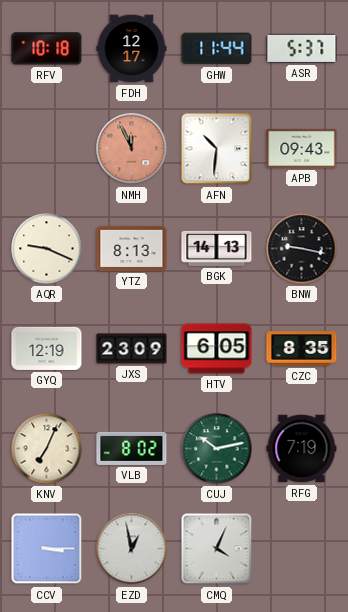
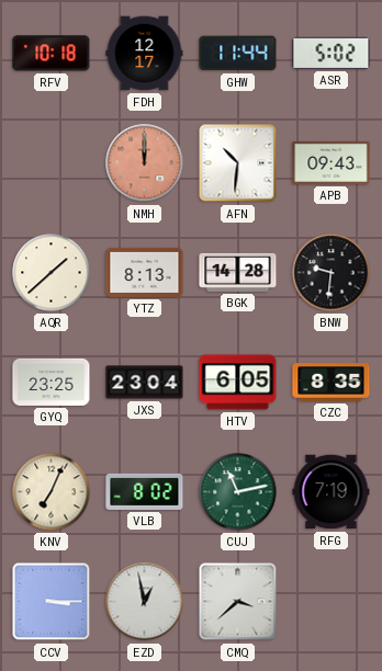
ASR: 5:37 -> 5:02 (332, 53)
NMH: 11:56 -> 12:00 (145, 163)
AQR: 9:19 -> 1:38 (52, 273)
BGK: 14:13 -> 14:28 (238, 272)
BNW: 9:17 -> 9:31 (332, 273)
GYQ: 12:19 -> 23:25 (52, 382)
JXS: 23:09 -> 23:04 (145, 383)
CUJ: 10:13 -> 11:13 (238, 492)
CMQ: 4:04 -> 3:38 (238, 602)
